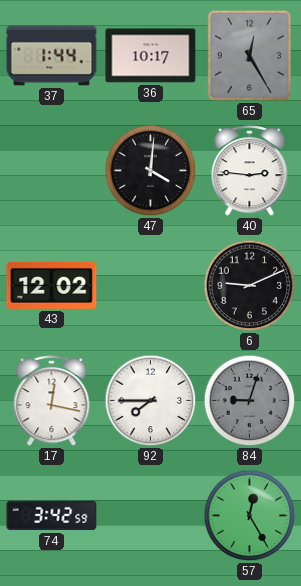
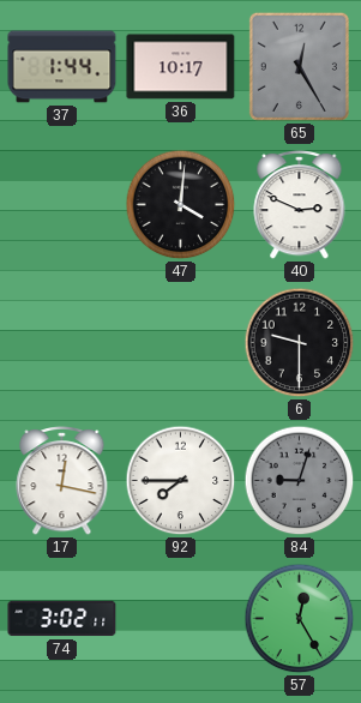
40: 2:46 -> 2:49 (300, 204)
43: 12:02 -> none (52, 285)
6: 9:11 -> 9:30 (300, 343)
74: 3:42 -> 3:02 (62, 619)
